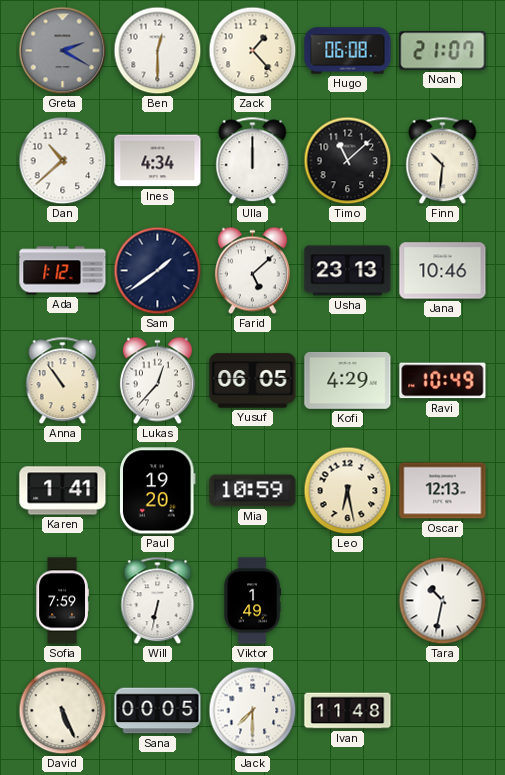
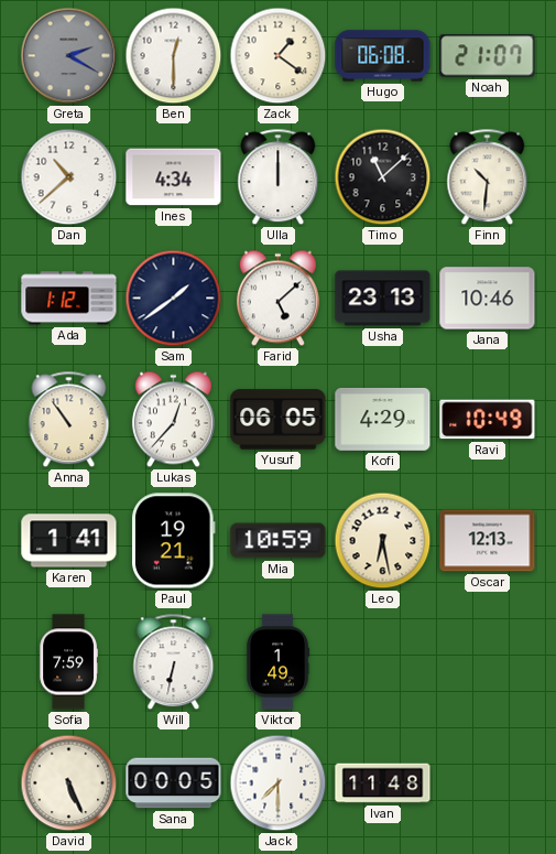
Zack: 1:23 -> 1:21 (279, 56)
Paul: 19:20 -> 19:21 (174, 541)
Tara: 10:32 -> none (443, 601)
